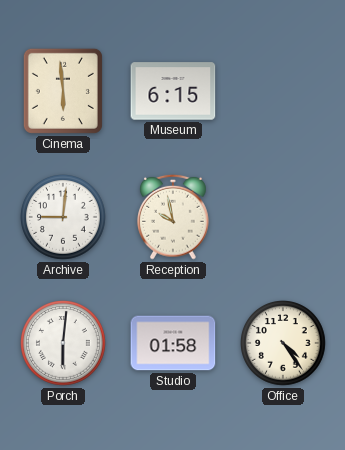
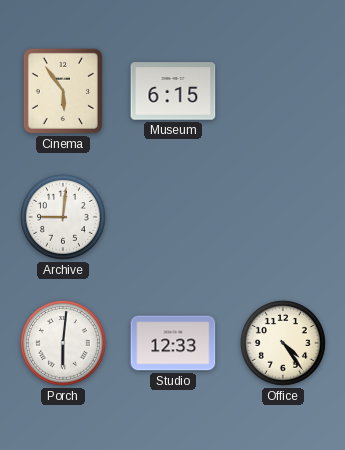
Cinema: 5:59 -> 5:54 (63, 91)
Reception: 9:58 -> none (174, 217)
Studio: 01:58 -> 12:33 (173, 343)
